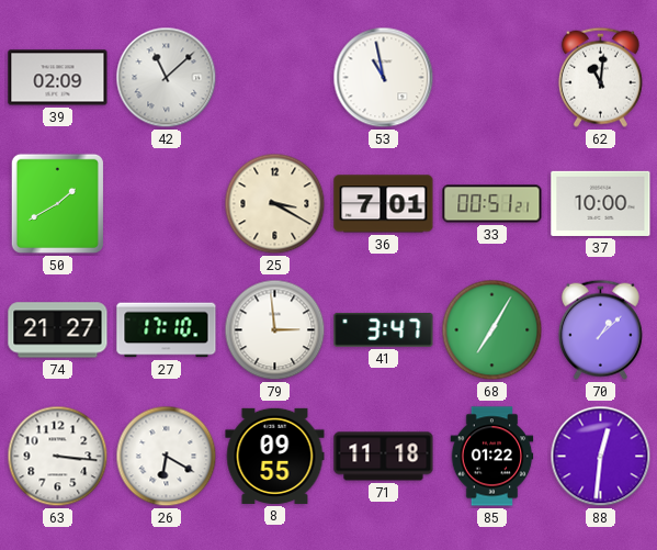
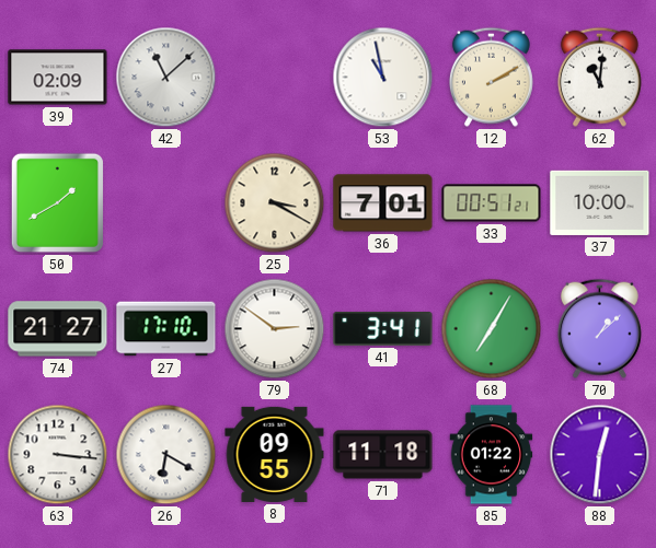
12: none -> 2:10 (491, 77)
79: 2:59 -> 2:51 (275, 329)
41: 3:47 -> 3:41 (383, 328)
